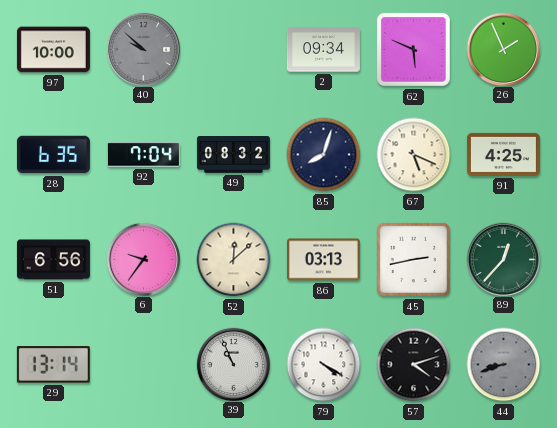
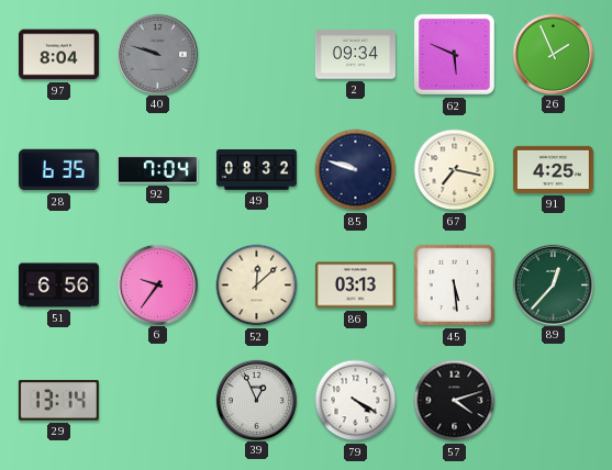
97: 10:00 -> 8:04 (58, 55)
40: 9:52 -> 9:48 (157, 54)
85: 8:03 -> 9:48 (356, 170)
67: 5:19 -> 7:17 (455, 170)
45: 2:43 -> 5:29 (455, 286)
39: 10:56 -> 12:56 (256, 400)
44: 8:42 -> none (504, 365)
